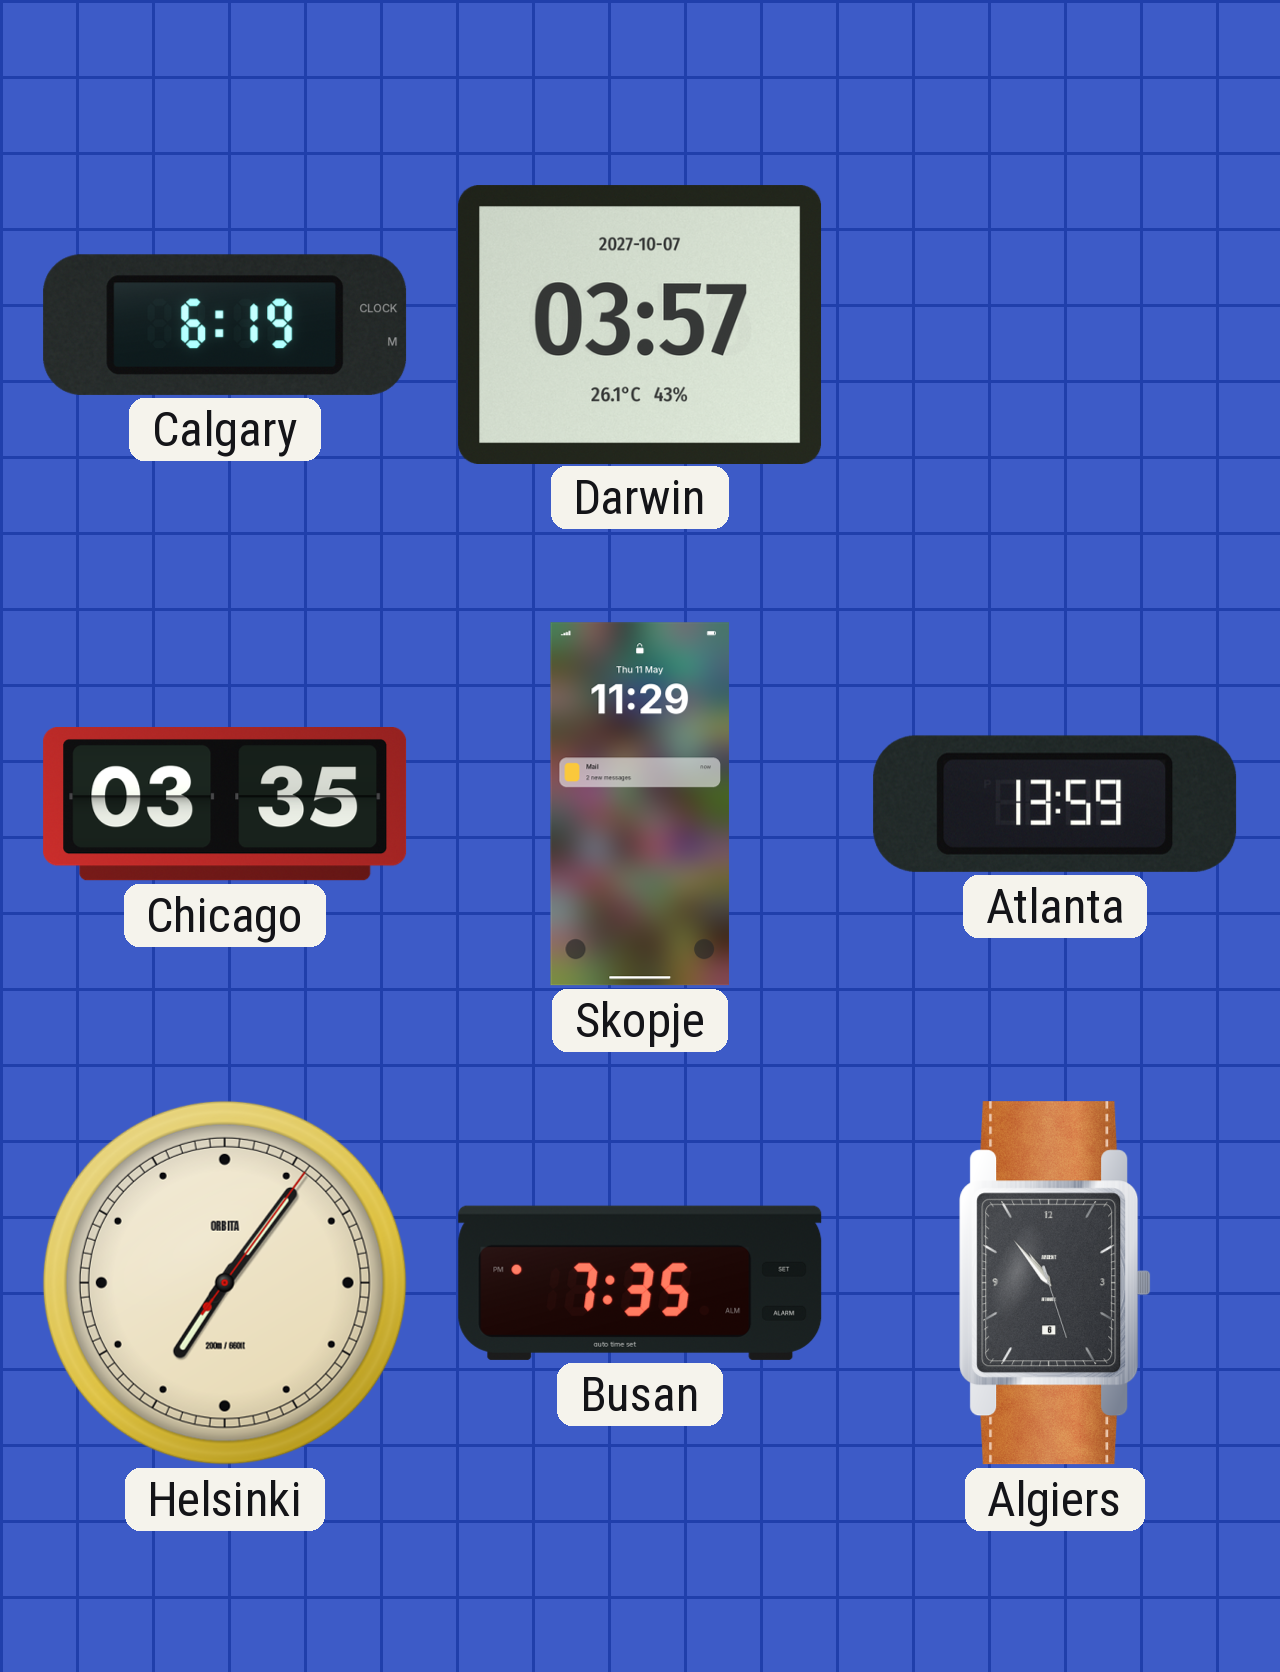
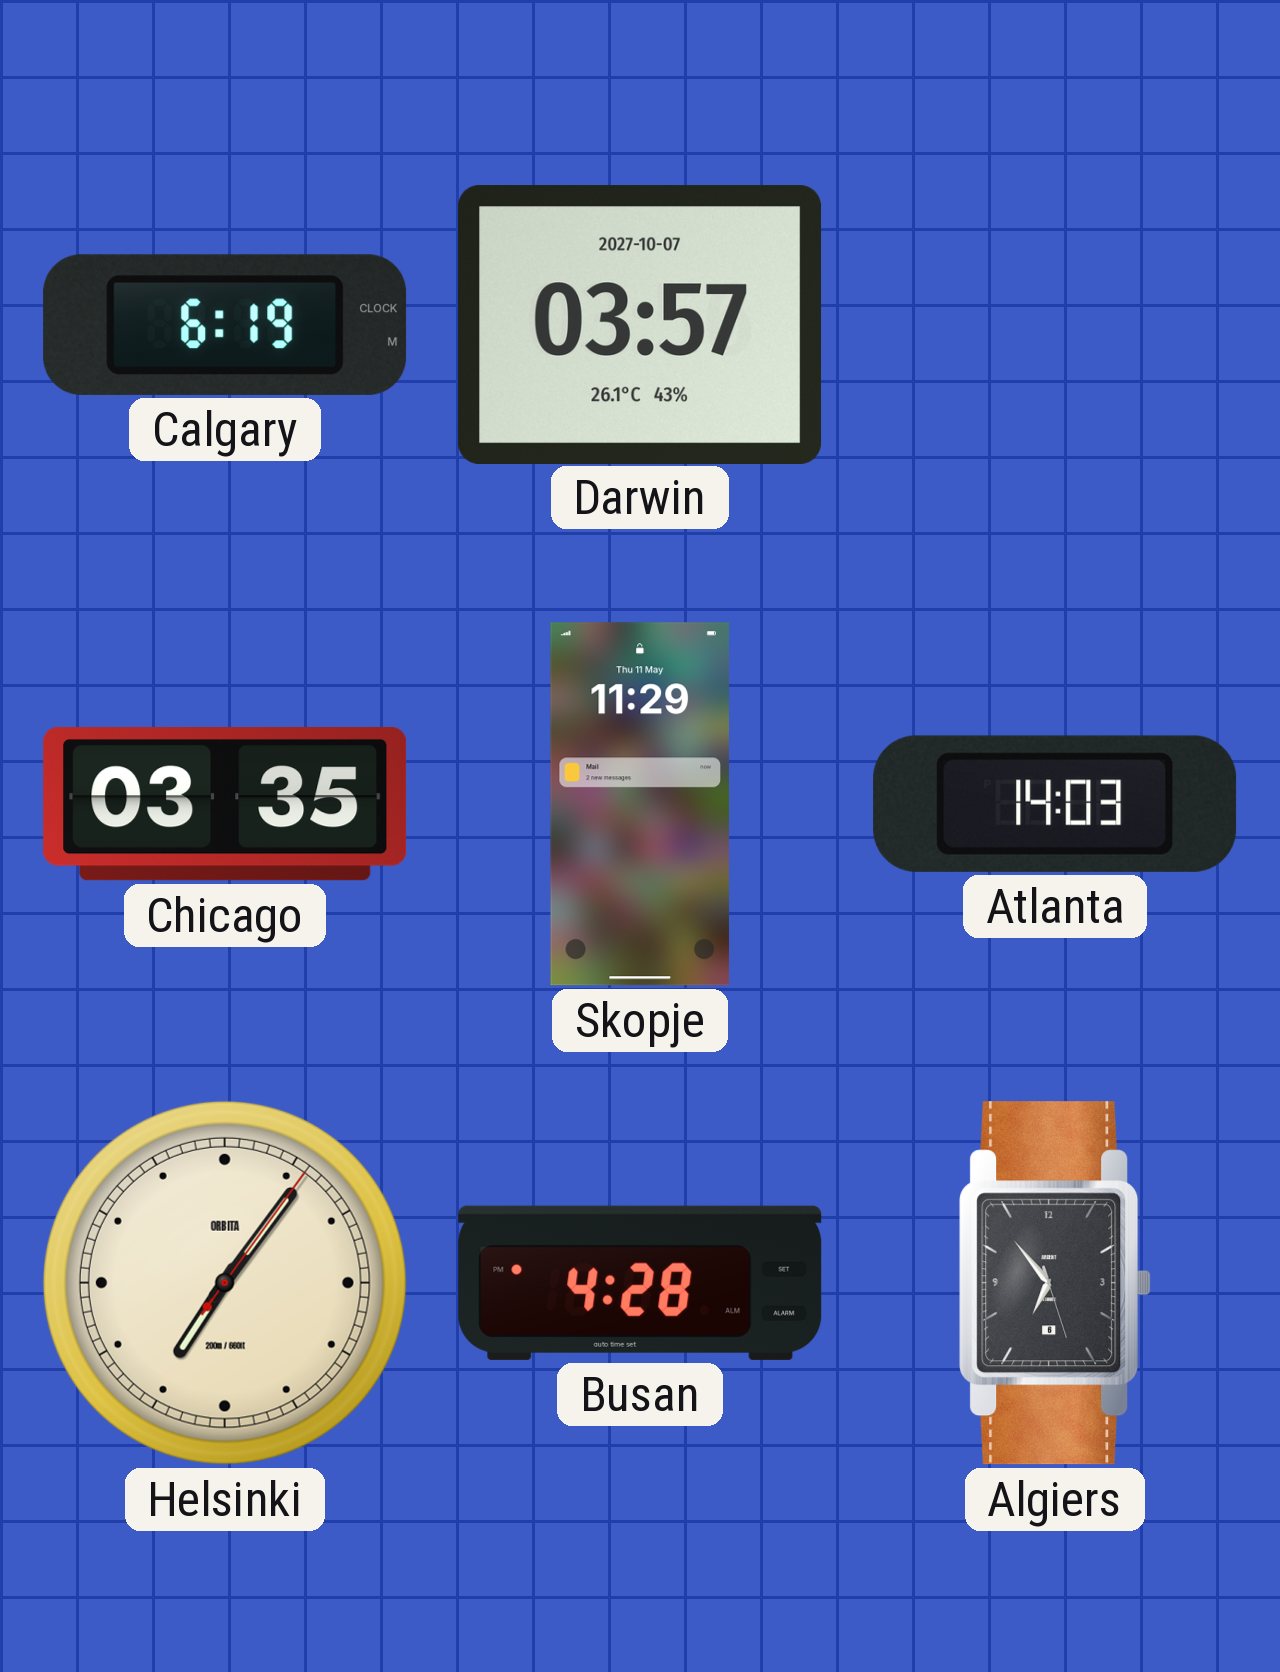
Atlanta: 13:59 -> 14:03 (1055, 804)
Busan: 7:35 -> 4:28 (640, 1283)
Algiers: 10:53 -> 6:53 (1055, 1283)
